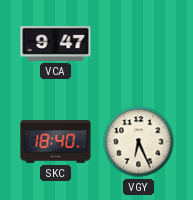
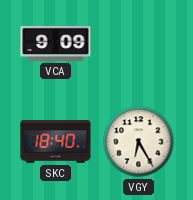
VCA: 9:47 -> 9:09 (56, 43)
VGY: 6:26 -> 6:25 (139, 142)
